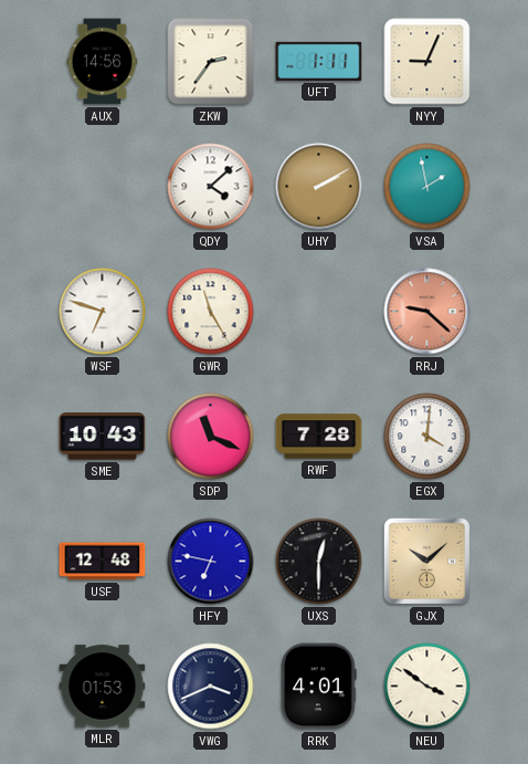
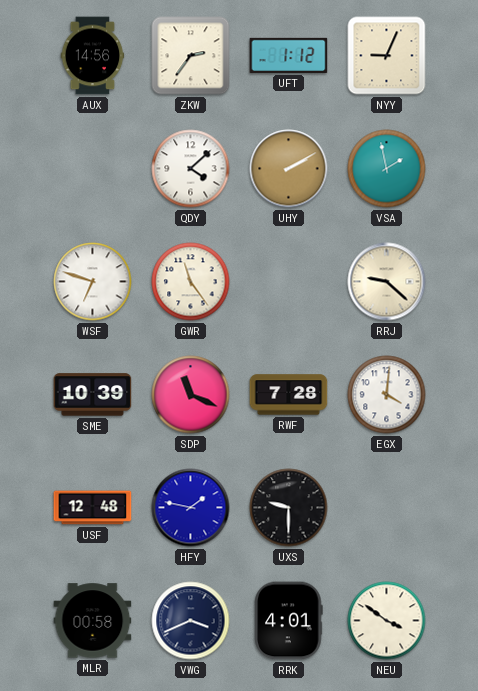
UFT: 1:11 -> 1:12 (289, 55)
GWR: 11:25 -> 11:24 (191, 282)
RRJ dial: salmon -> cream (387, 282)
SME: 10:43 -> 10:39 (93, 395)
HFY: 6:47 -> 1:47 (191, 508)
UXS: 12:30 -> 9:30 (289, 508)
GJX: 10:08 -> none (426, 561)
MLR: 01:53 -> 00:58 (93, 621)
